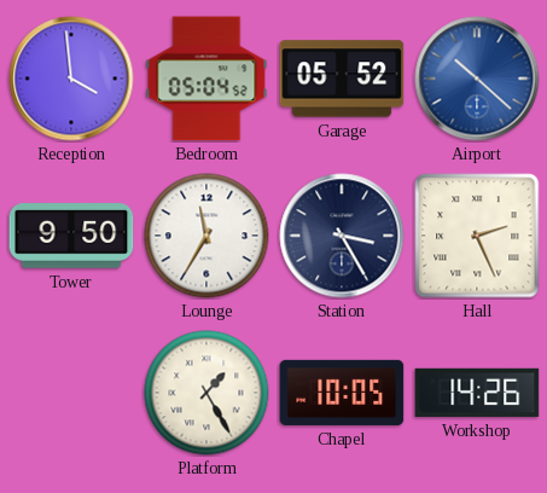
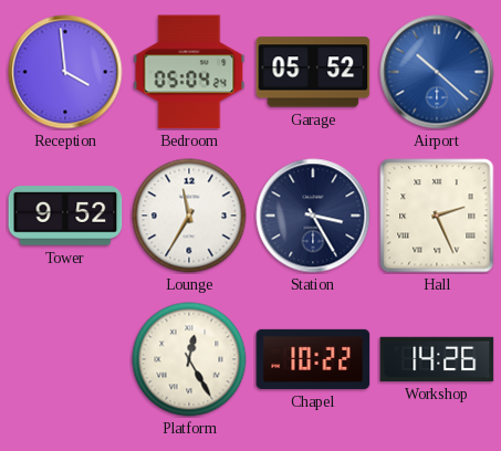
Bedroom: 05:04:52 -> 05:04:24 (189, 72)
Tower: 9:50 -> 9:52 (65, 216)
Platform: 1:25 -> 12:25 (189, 359)
Chapel: 10:05 -> 10:22 (313, 359)
